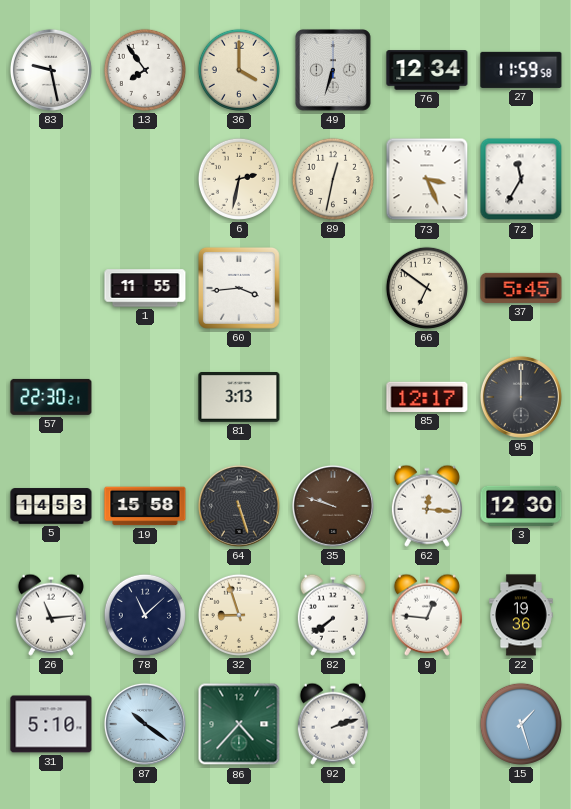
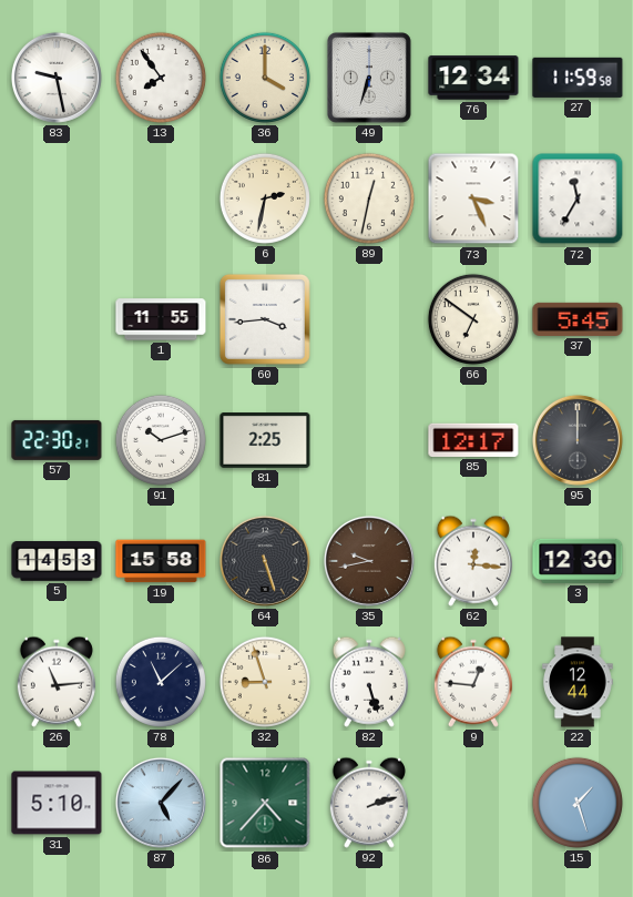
91: none -> 10:12 (161, 440)
81: 3:13 -> 2:25 (265, 441)
35: 9:48 -> 9:43 (369, 561)
82: 7:39 -> 5:27 (369, 682)
22: 19:36 -> 12:44 (578, 682)
87: 10:21 -> 5:07 (161, 803)
